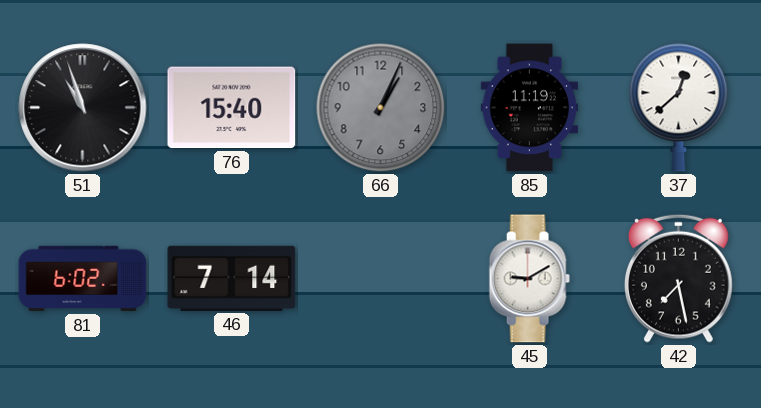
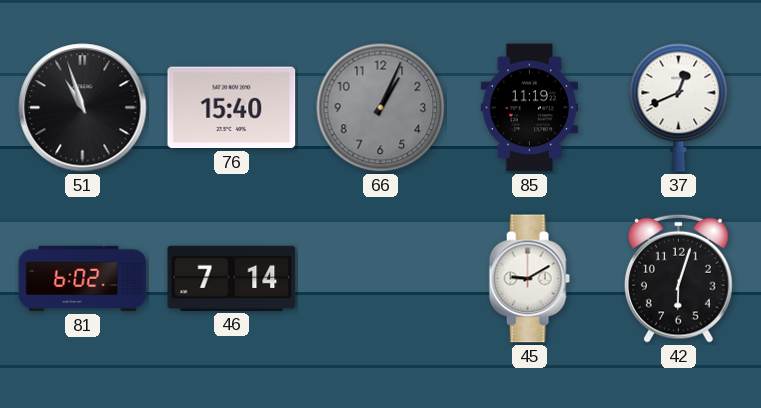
37: 12:38 -> 12:41 (679, 107)
42: 7:28 -> 6:03 (678, 278)
